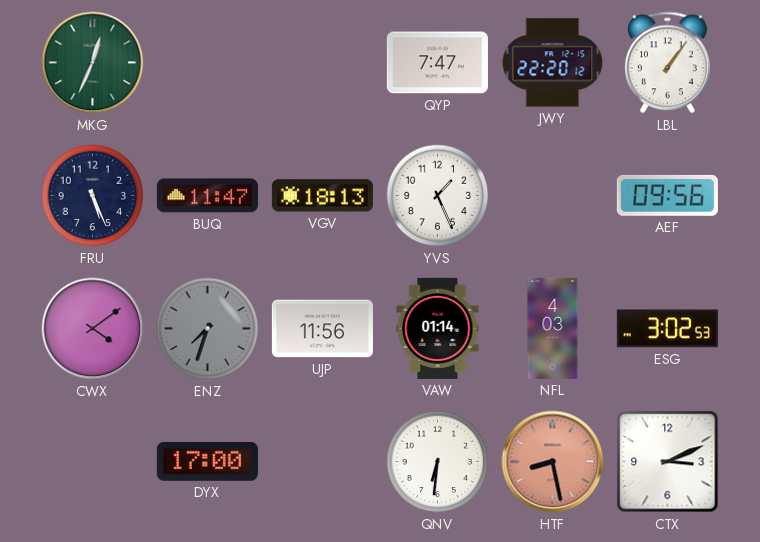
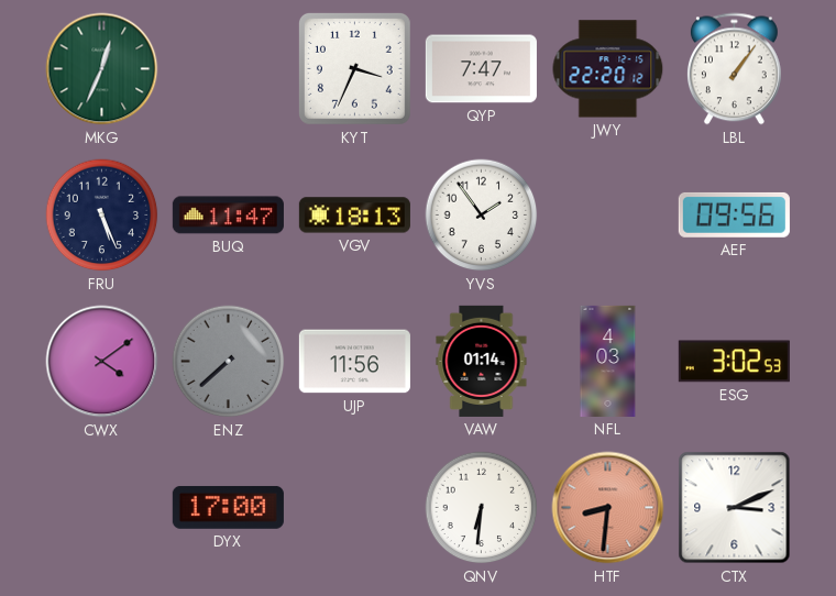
KYT: none -> 3:34 (354, 68)
YVS: 1:26 -> 1:54 (482, 216)
ENZ: 7:33 -> 7:38 (229, 362)
HTF: 8:28 -> 8:31 (608, 508)
